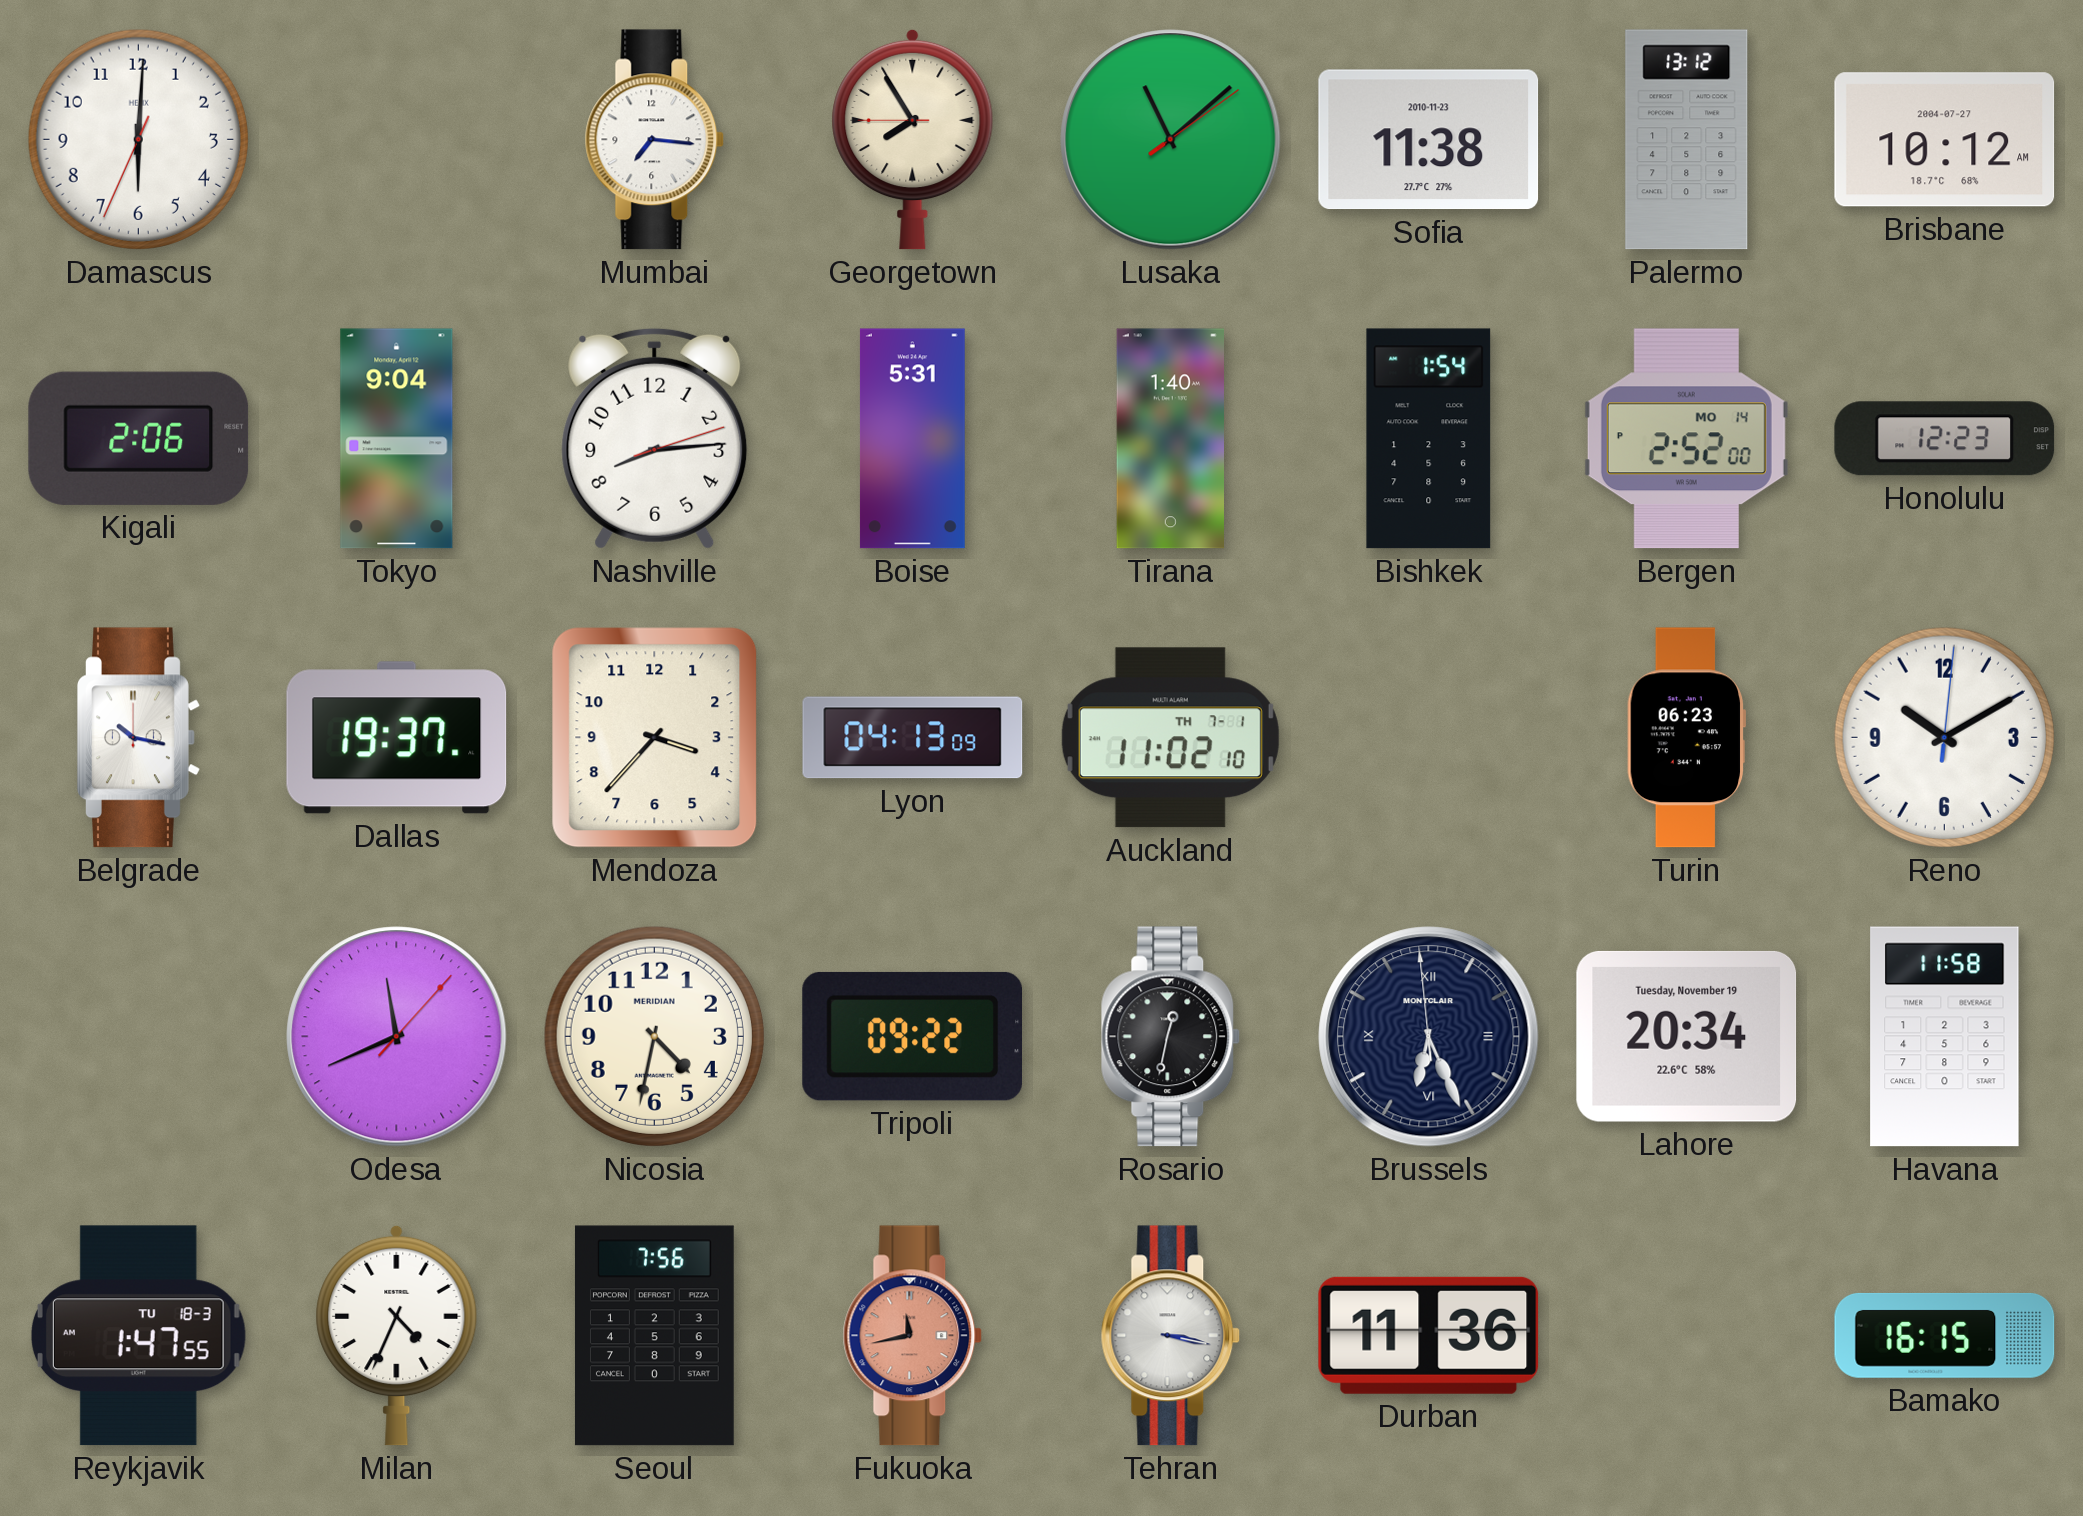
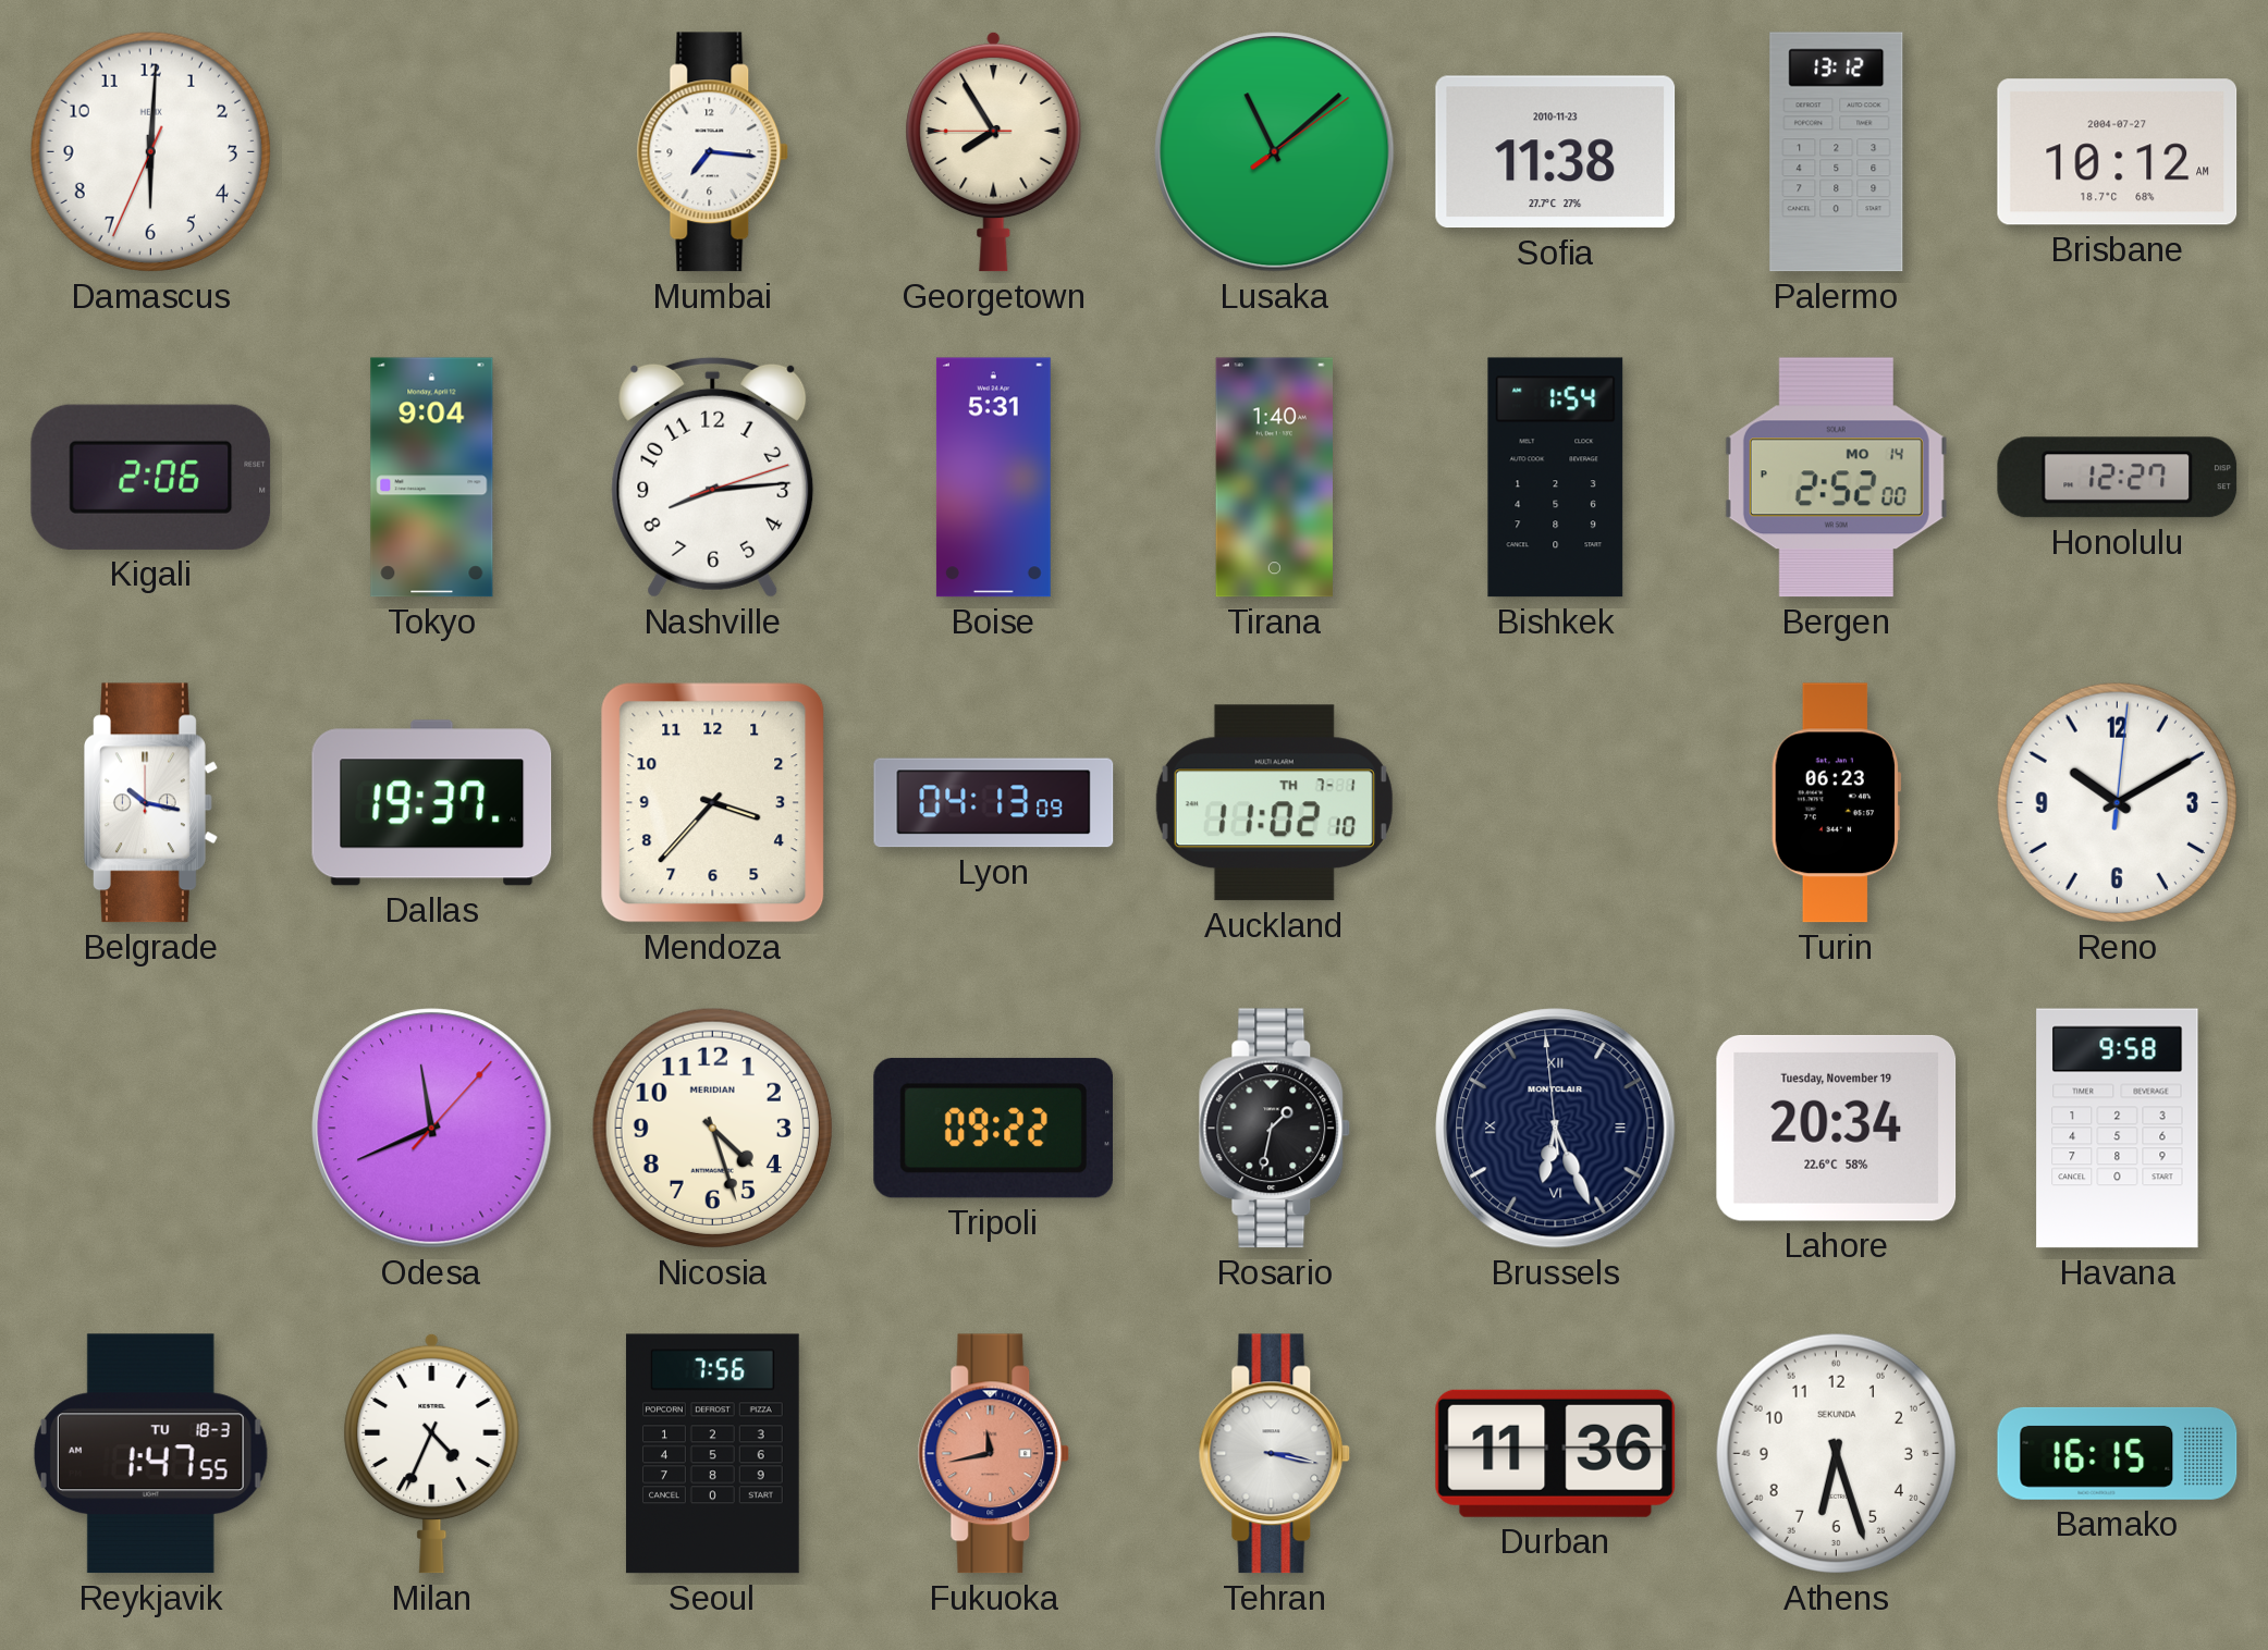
Honolulu: 12:23 -> 12:27 (2118, 478)
Nicosia: 4:32 -> 4:27 (712, 1128)
Rosario: 12:32 -> 1:32 (1275, 1129)
Havana: 11:58 -> 9:58 (2118, 1129)
Athens: none -> 6:27 (1836, 1453)
